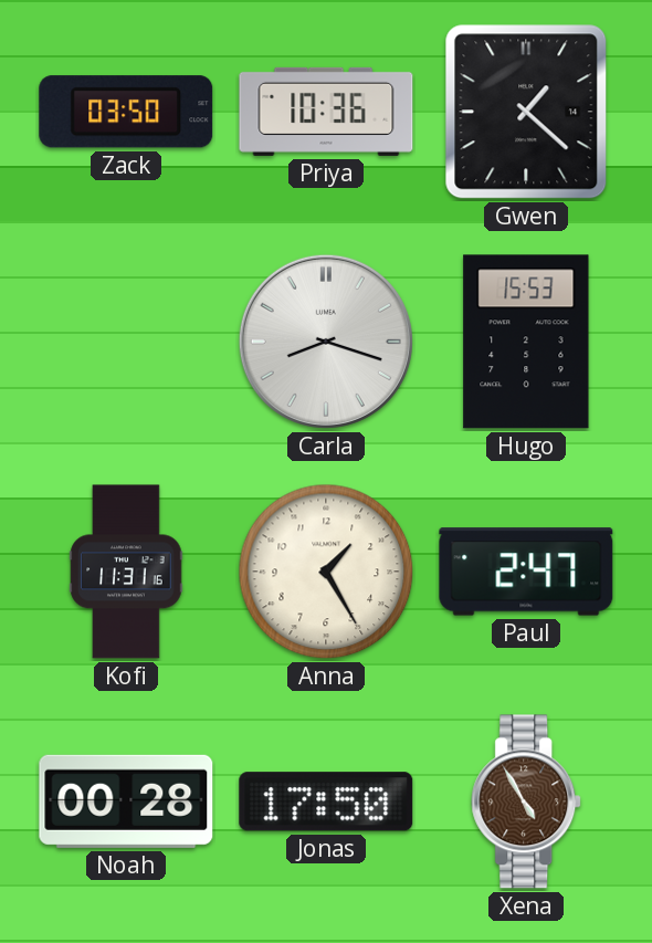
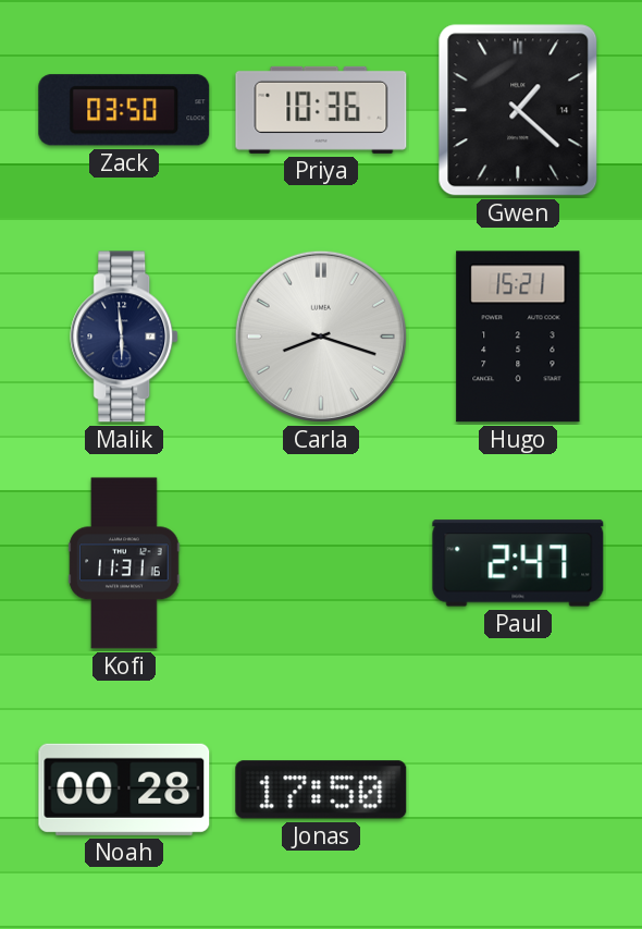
Malik: none -> 5:59 (125, 337)
Hugo: 15:53 -> 15:21 (518, 337)
Anna: 1:25 -> none (326, 572)
Xena: 4:55 -> none (527, 801)
